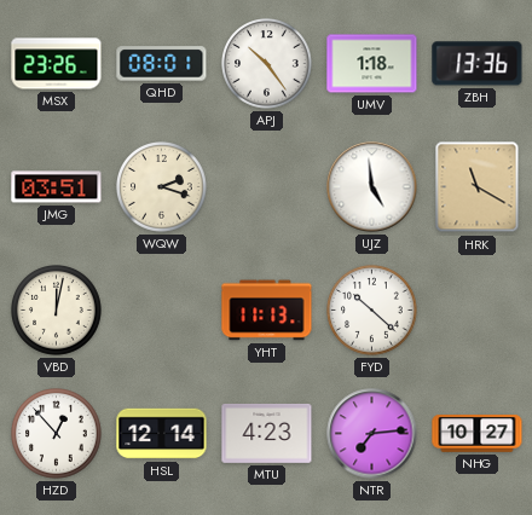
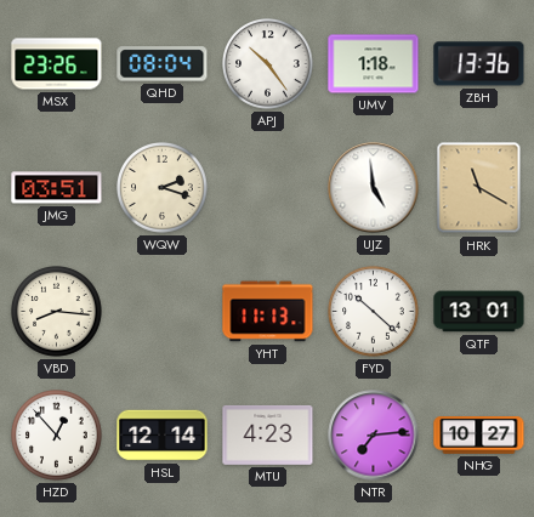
QHD: 08:01 -> 08:04 (163, 64)
VBD: 12:02 -> 8:16 (57, 312)
QTF: none -> 13:01 (479, 312)
